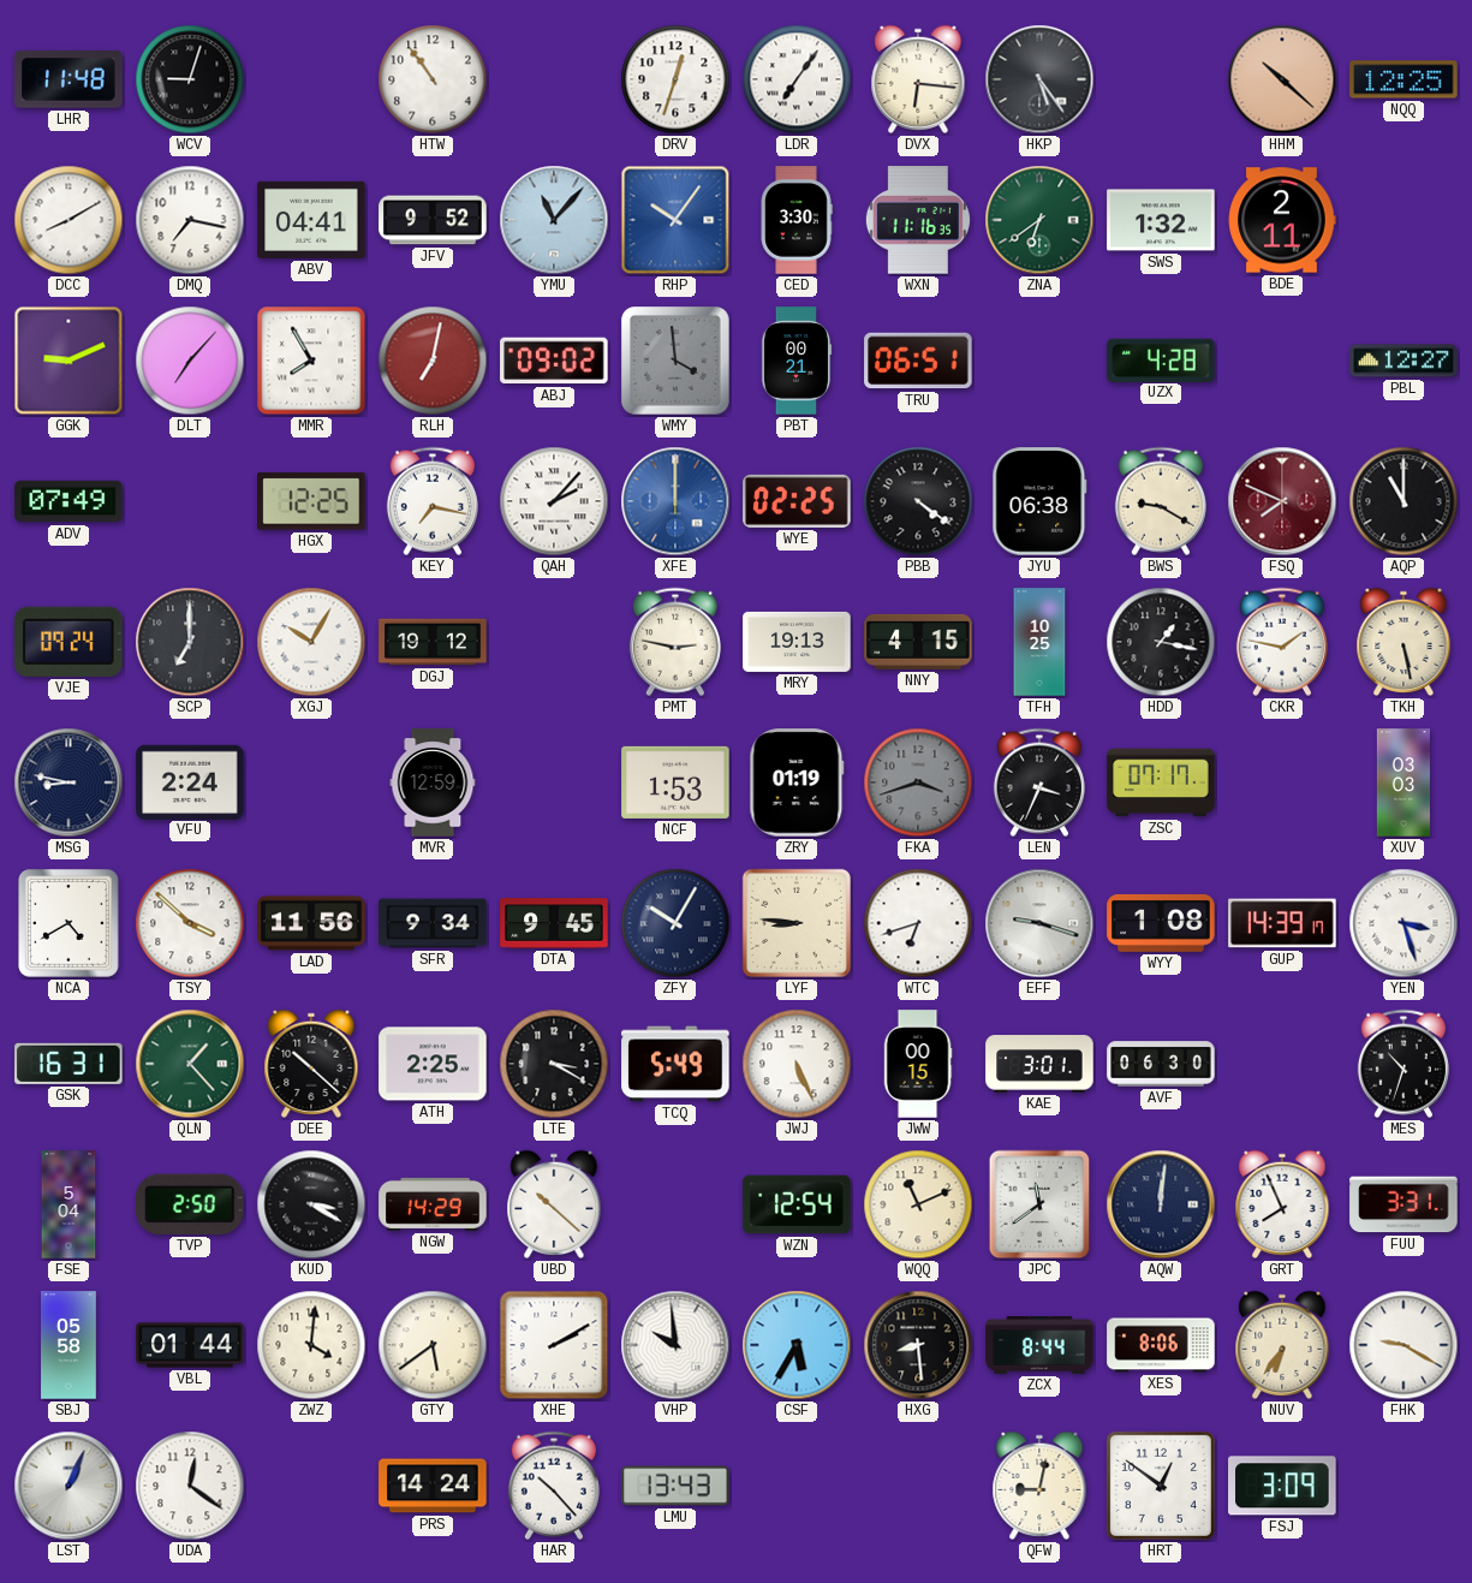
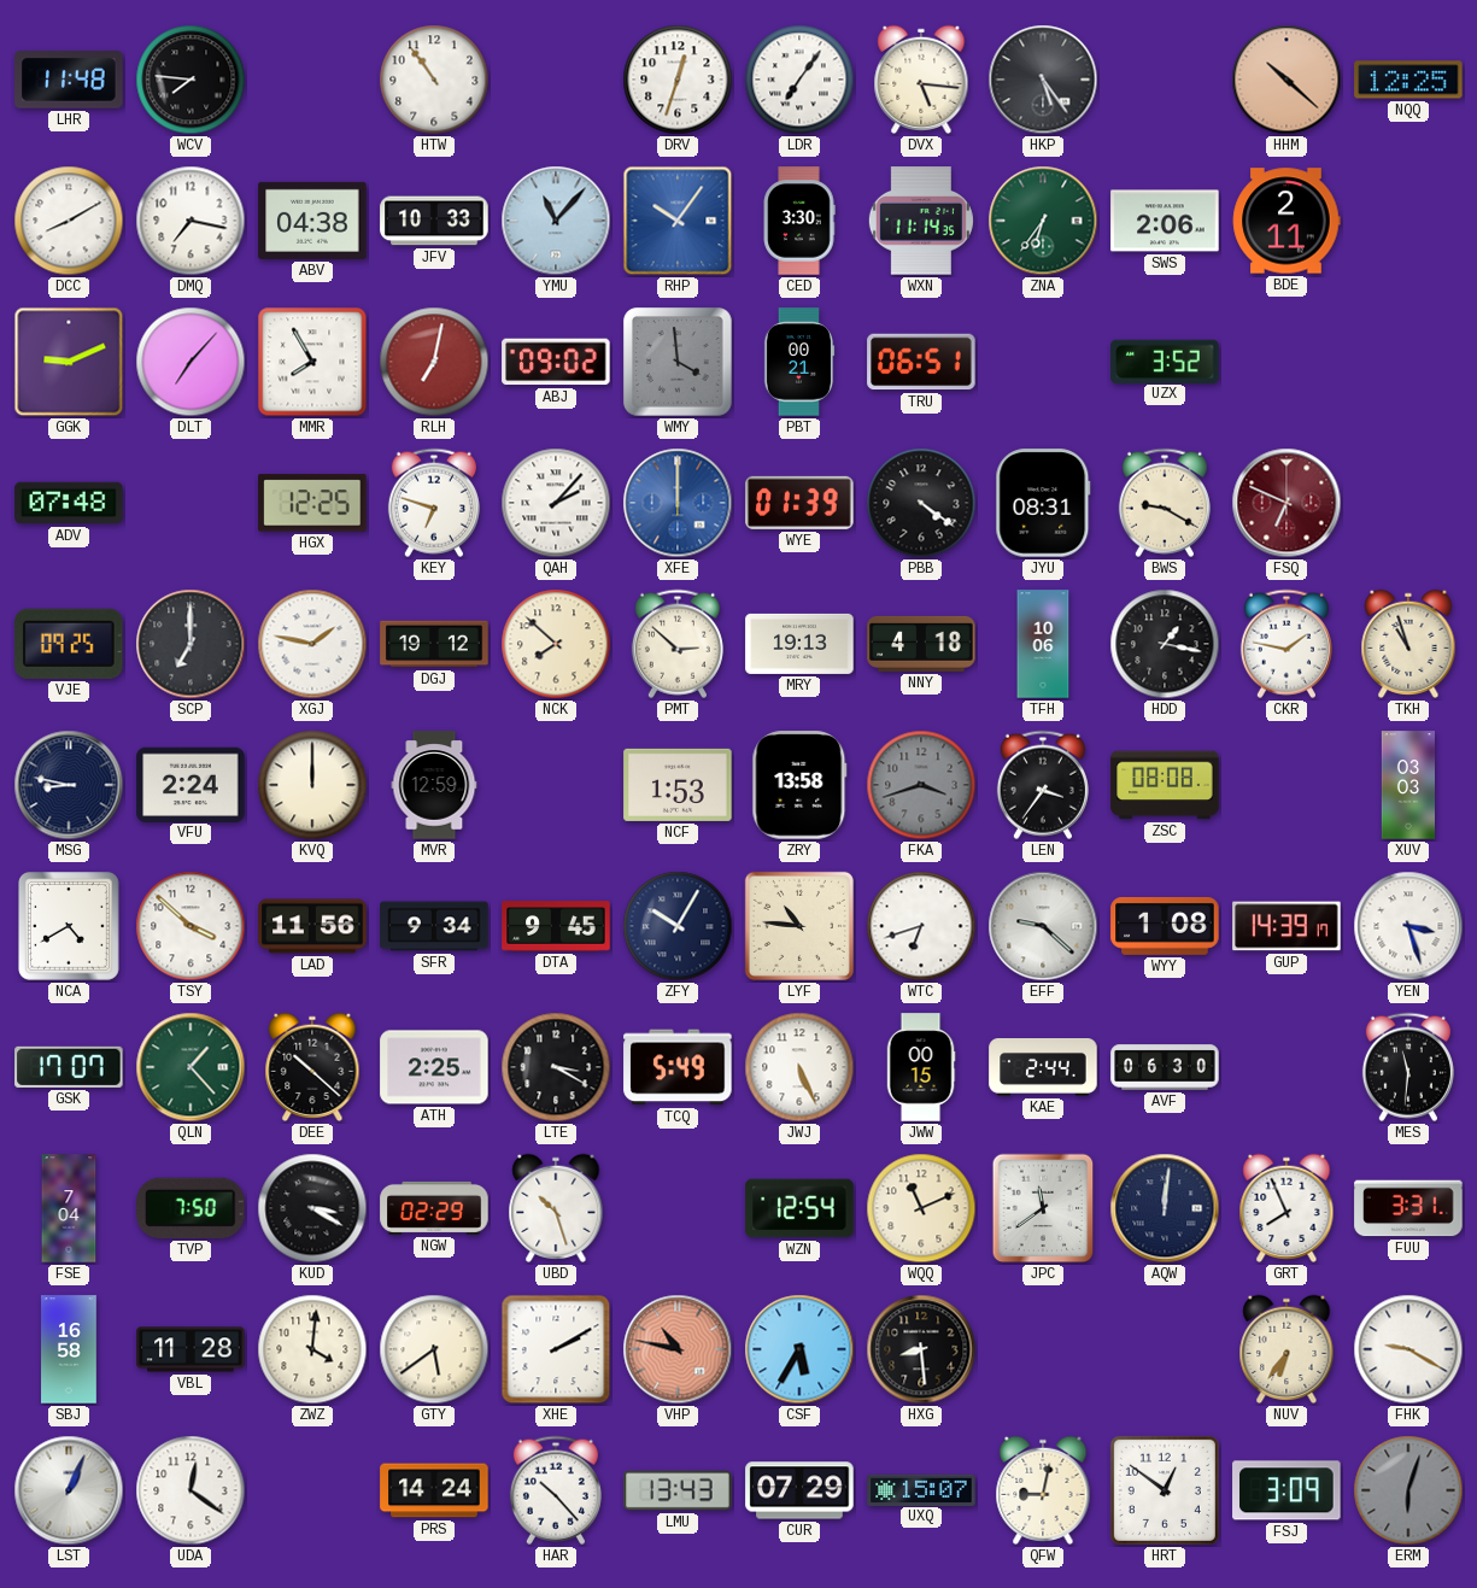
WCV: 9:03 -> 7:46 (191, 80)
DVX: 6:16 -> 5:16 (921, 80)
ABV: 04:41 -> 04:38 (312, 221)
JFV: 9:52 -> 10:33 (434, 221)
WXN: 11:16 -> 11:14 (921, 221)
ZNA: 6:39 -> 6:36 (1043, 221)
SWS: 1:32 -> 2:06 (1165, 221)
UZX: 4:28 -> 3:52 (1165, 361)
PBL: 12:27 -> none (1404, 361)
ADV: 07:49 -> 07:48 (69, 503)
KEY: 7:17 -> 6:48 (434, 503)
WYE: 02:25 -> 01:39 (799, 503)
JYU: 06:38 -> 08:31 (1043, 503)
FSQ: 7:49 -> 6:49 (1286, 503)
AQP: 11:00 -> none (1404, 501)
VJE: 09:24 -> 09:25 (69, 644)
XGJ: 10:05 -> 1:47 (312, 644)
NCK: none -> 7:52 (556, 644)
PMT: 2:47 -> 2:52 (678, 644)
NNY: 4:15 -> 4:18 (921, 644)
TFH: 10:25 -> 10:06 (1043, 644)
TKH: 5:28 -> 10:57 (1408, 644)
KVQ: none -> 12:00 (312, 785)
ZRY: 01:19 -> 13:58 (799, 785)
LEN: 3:34 -> 3:36 (1043, 785)
ZSC: 07:17 -> 08:08 (1165, 785)
LYF: 8:46 -> 10:46 (799, 926)
EFF: 9:18 -> 9:22 (1043, 926)
GSK: 16:31 -> 17:07 (69, 1067)
KAE: 3:01 -> 2:44 (1043, 1068)
MES: 10:33 -> 11:31 (1408, 1067)
FSE: 5:04 -> 7:04 (69, 1208)
TVP: 2:50 -> 7:50 (191, 1208)
NGW: 14:29 -> 02:29 (434, 1208)
UBD: 10:22 -> 10:27 (556, 1208)
SBJ: 05:58 -> 16:58 (69, 1349)
VBL: 01:44 -> 11:28 (191, 1349)
VHP: 9:59 -> 10:47 (678, 1349)
VHP dial: white -> salmon (678, 1349)
ZCX: 8:44 -> none (1039, 1345)
XES: 8:06 -> none (1161, 1345)
CUR: none -> 07:29 (799, 1490)
UXQ: none -> 15:07 (921, 1489)
ERM: none -> 6:03 (1408, 1490)
